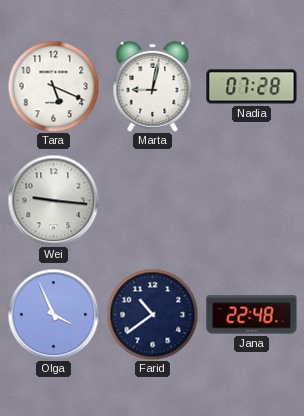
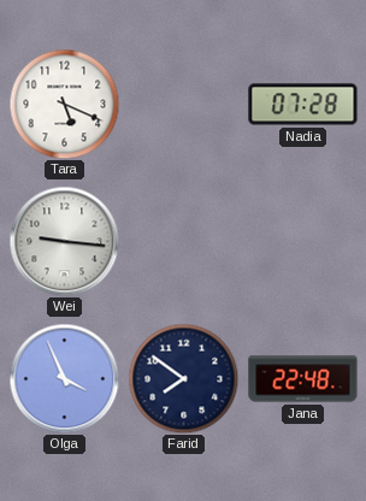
Marta: 9:02 -> none (153, 86)
Farid: 10:39 -> 7:51 (183, 378)
